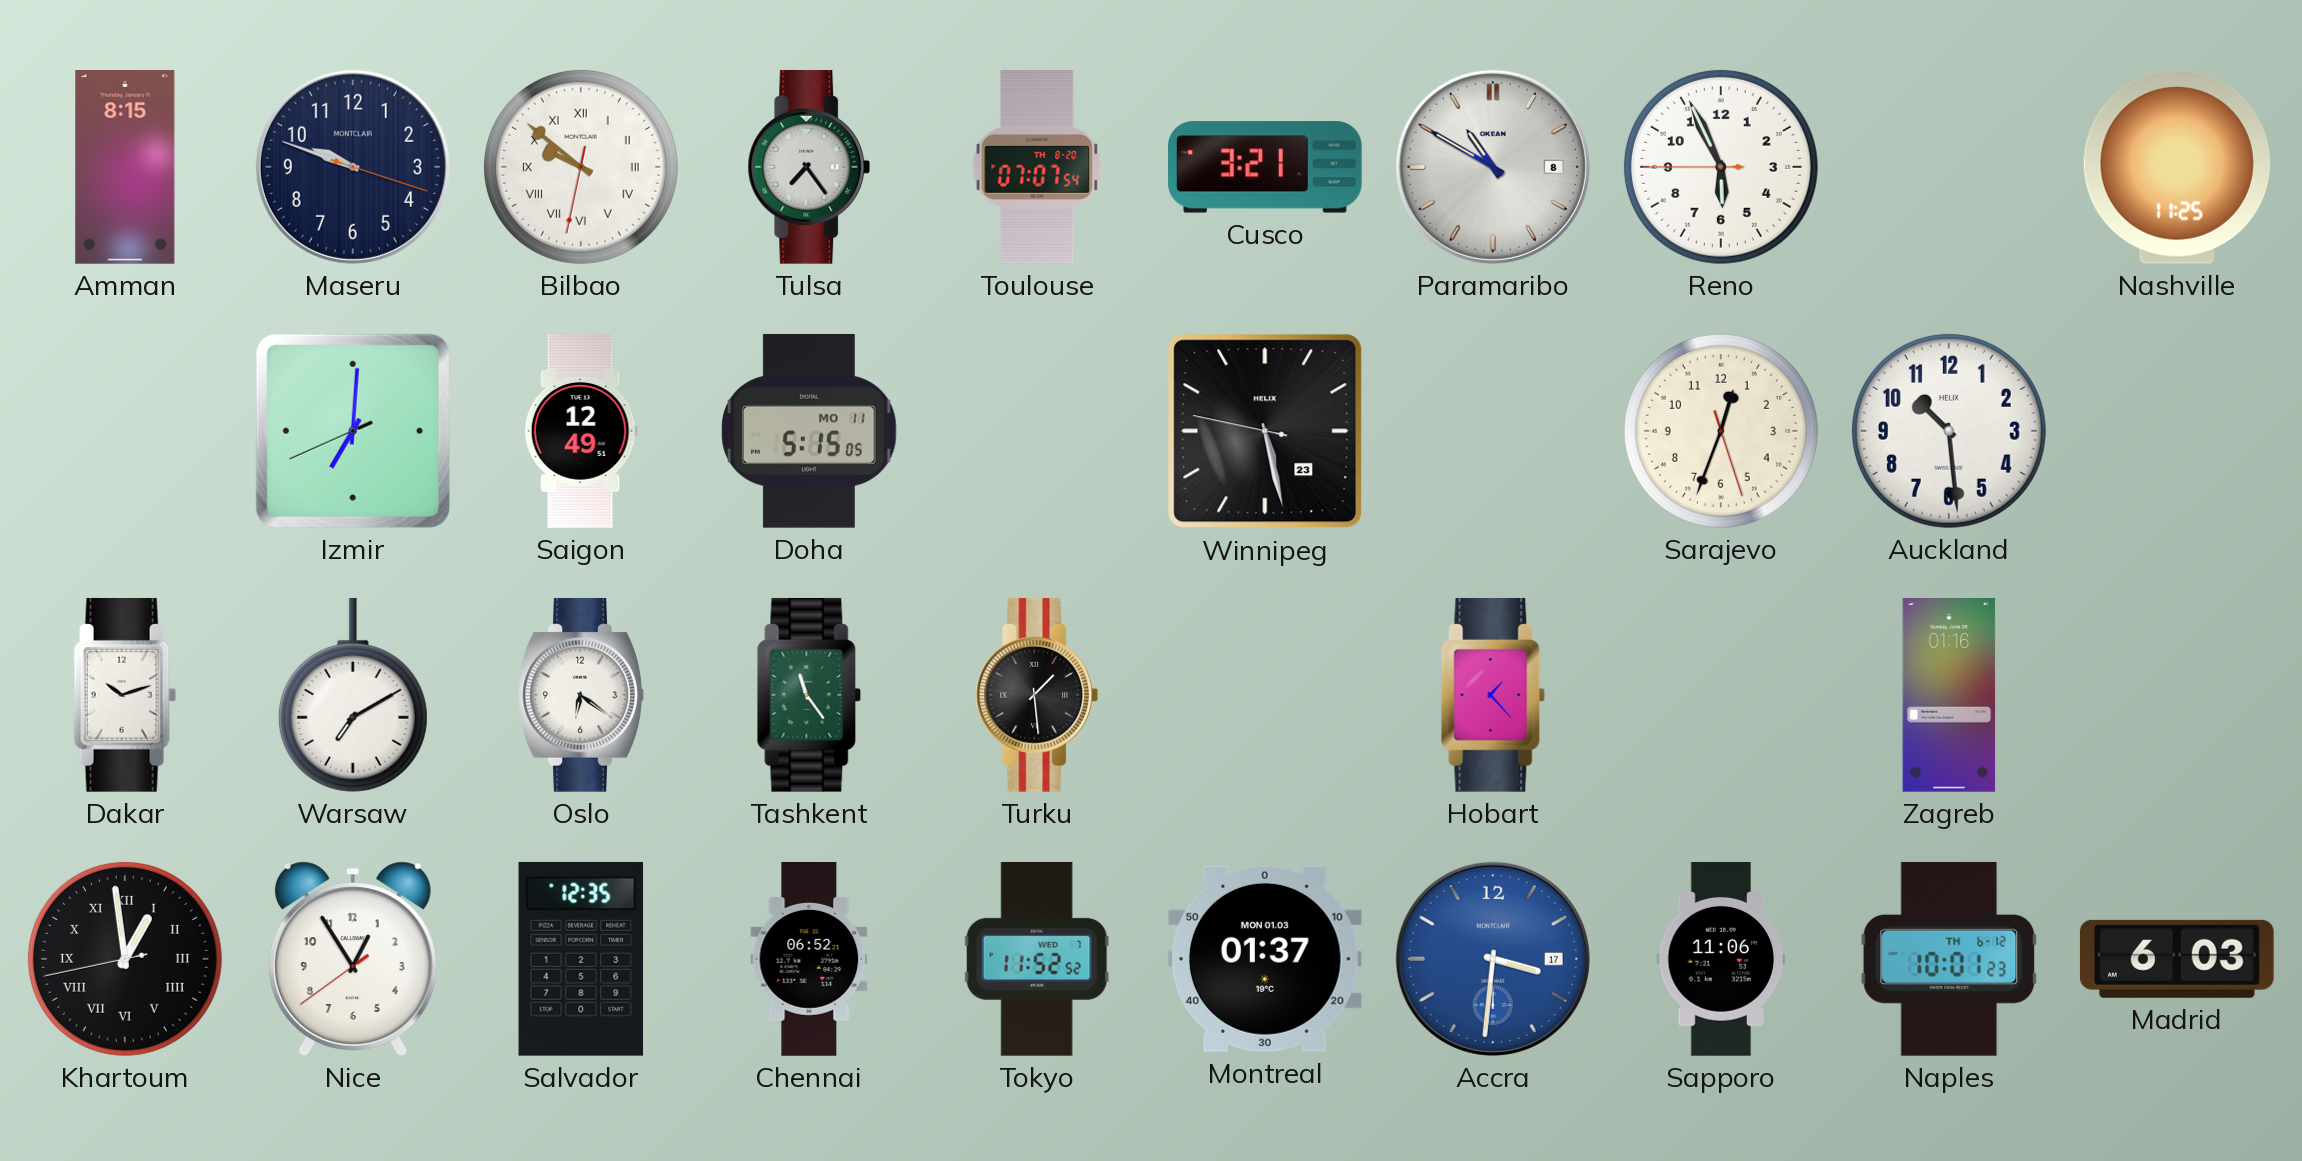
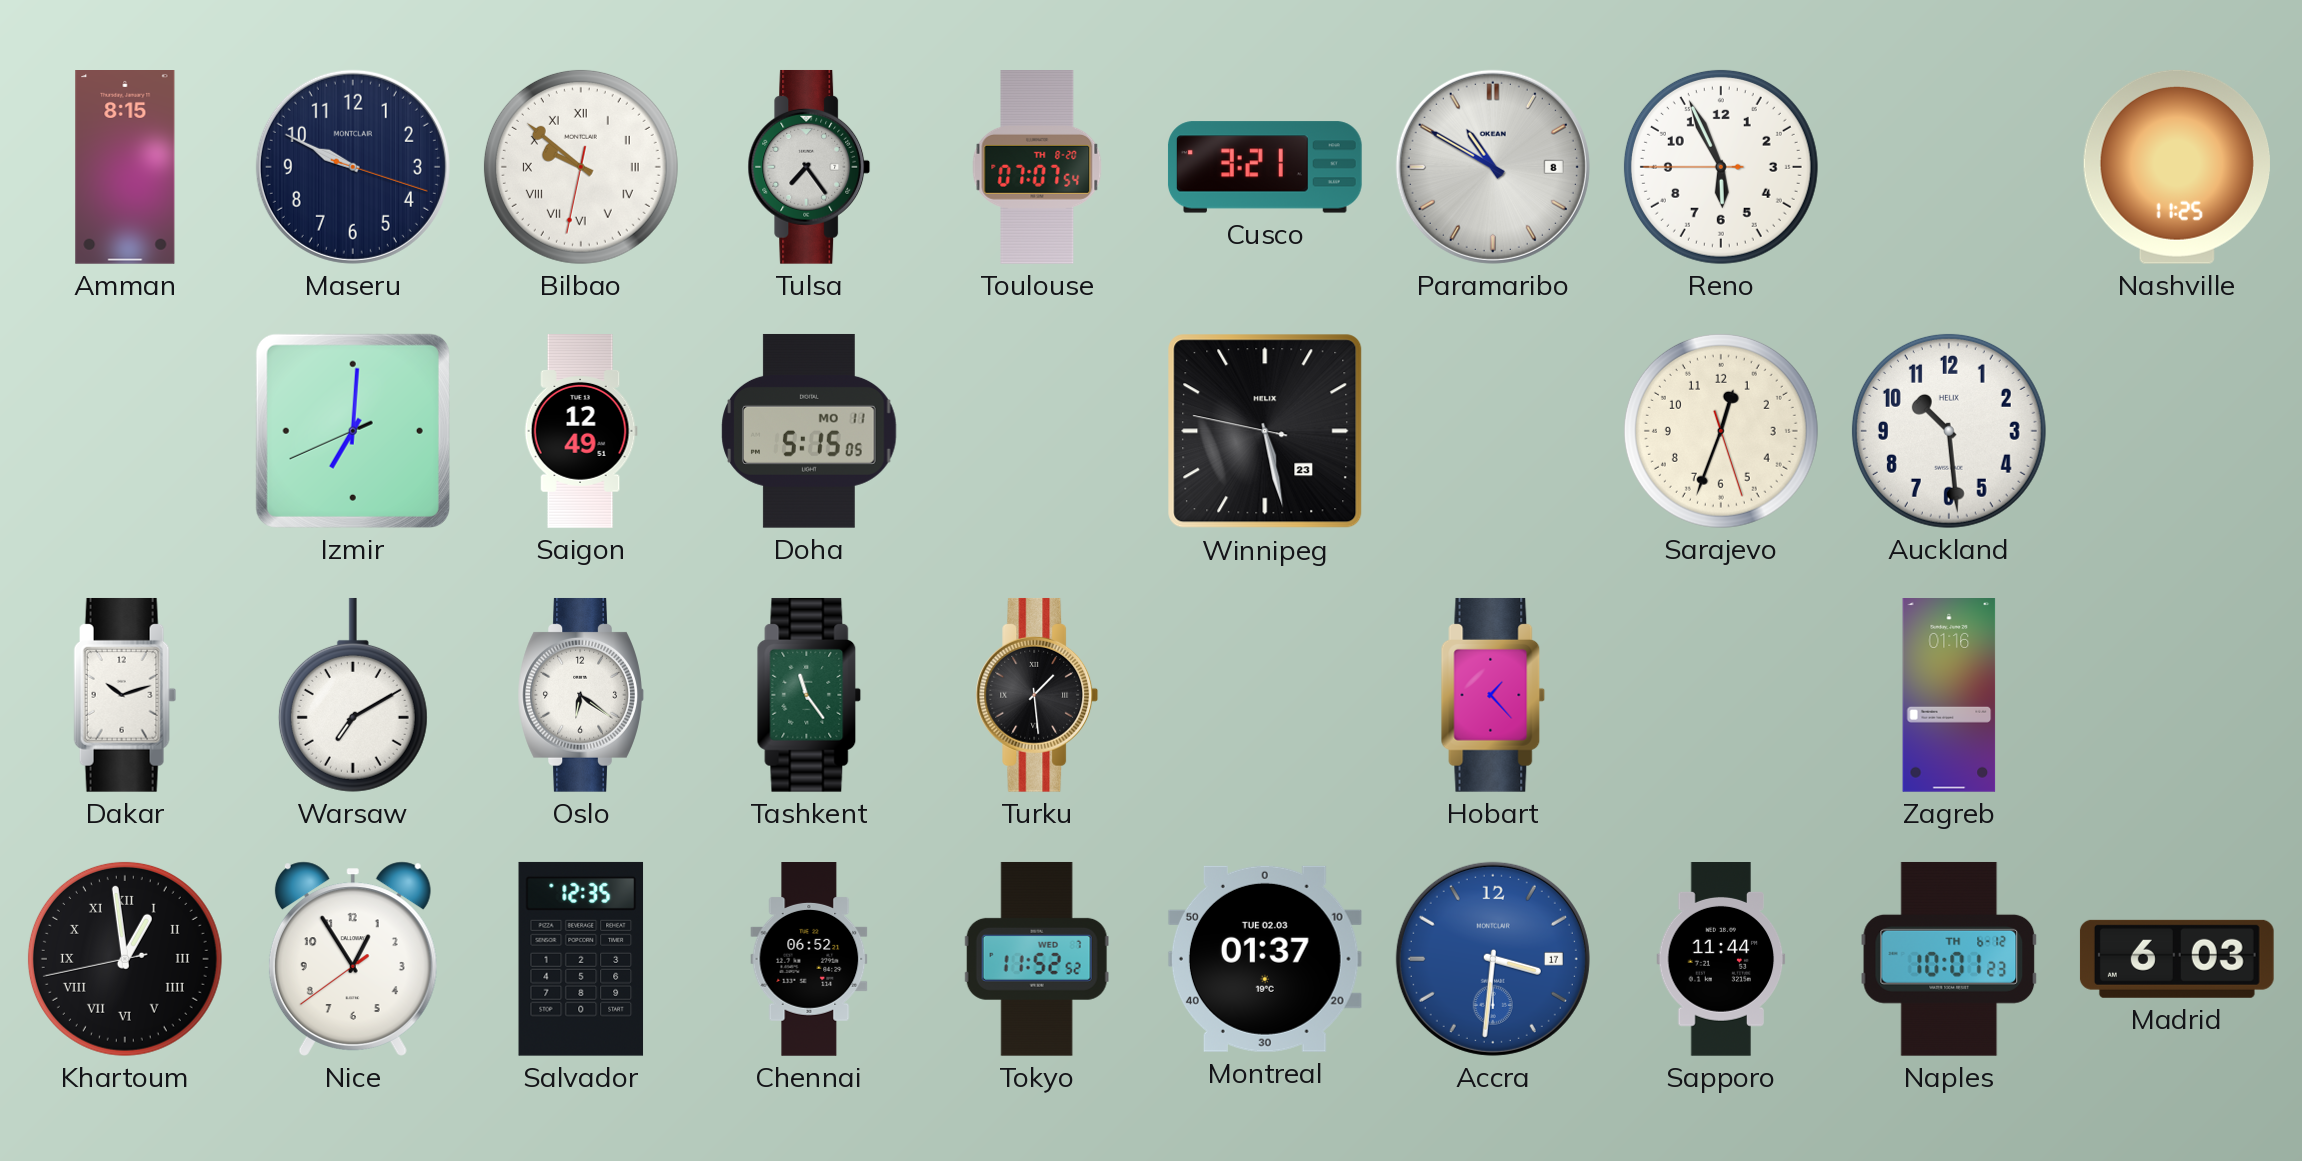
Maseru: 9:48 -> 9:49 (353, 167)
Montreal date: MON 01.03 -> TUE 02.03 (1265, 959)
Sapporo: 11:06 -> 11:44 (1721, 960)
